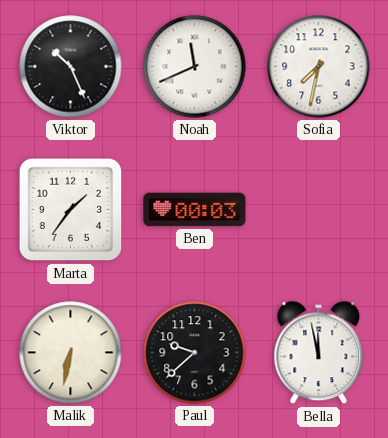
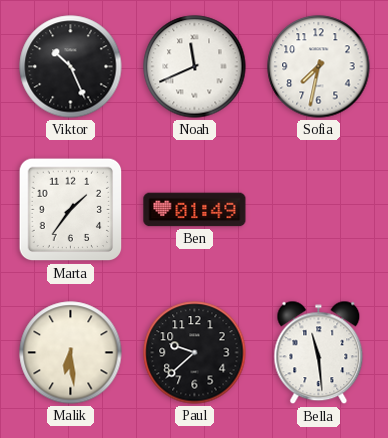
Ben: 00:03 -> 01:49 (195, 210)
Malik: 6:32 -> 6:29 (71, 353)
Bella: 11:58 -> 11:29 (319, 353)
